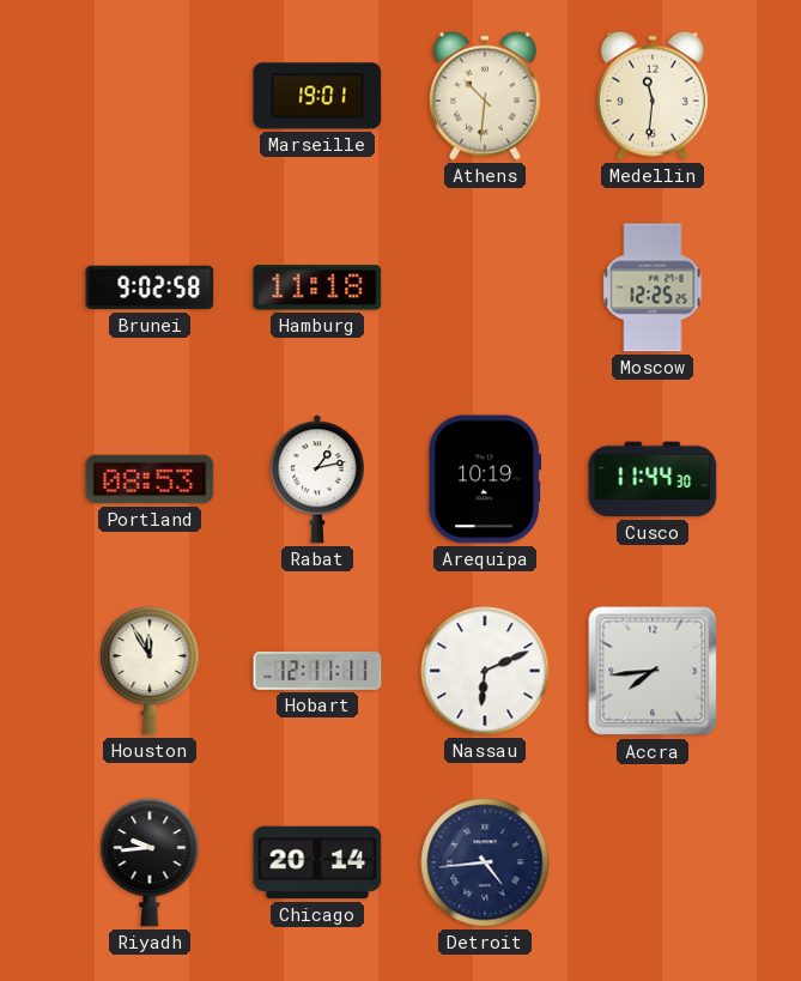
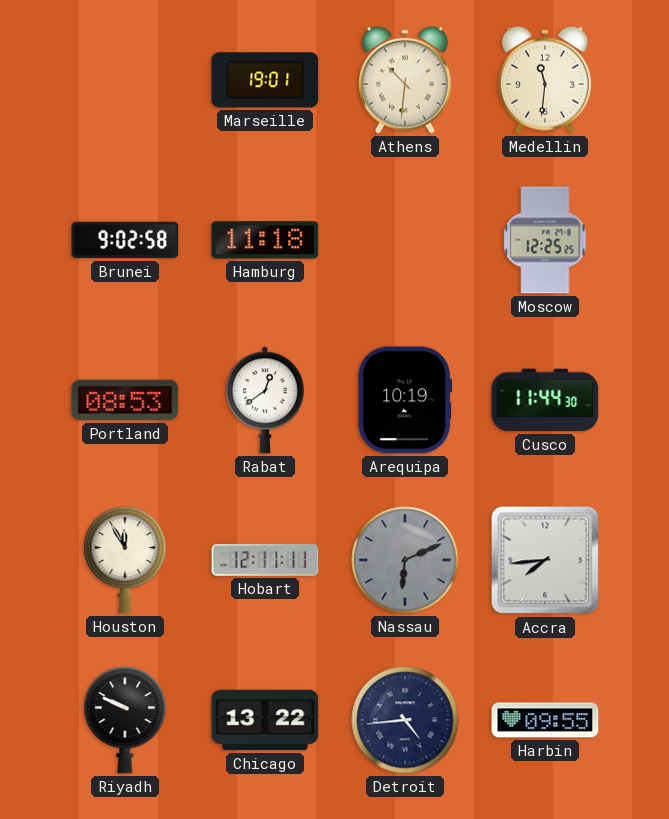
Rabat: 1:13 -> 12:39 (265, 400)
Nassau dial: white -> grey (405, 560)
Riyadh: 9:44 -> 9:49 (125, 720)
Chicago: 20:14 -> 13:22 (265, 720)
Harbin: none -> 09:55 (545, 720)
